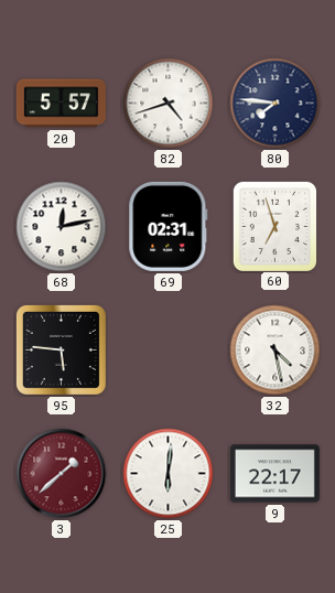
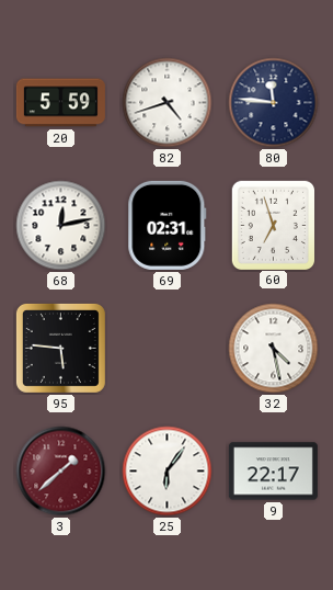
20: 5:57 -> 5:59 (60, 103)
80: 7:46 -> 11:46 (274, 103)
25: 6:01 -> 6:06 (168, 472)
